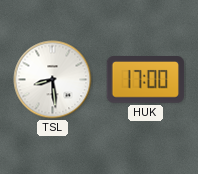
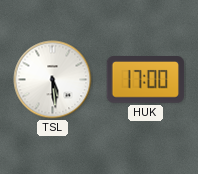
TSL: 8:29 -> 5:29 (53, 80)
